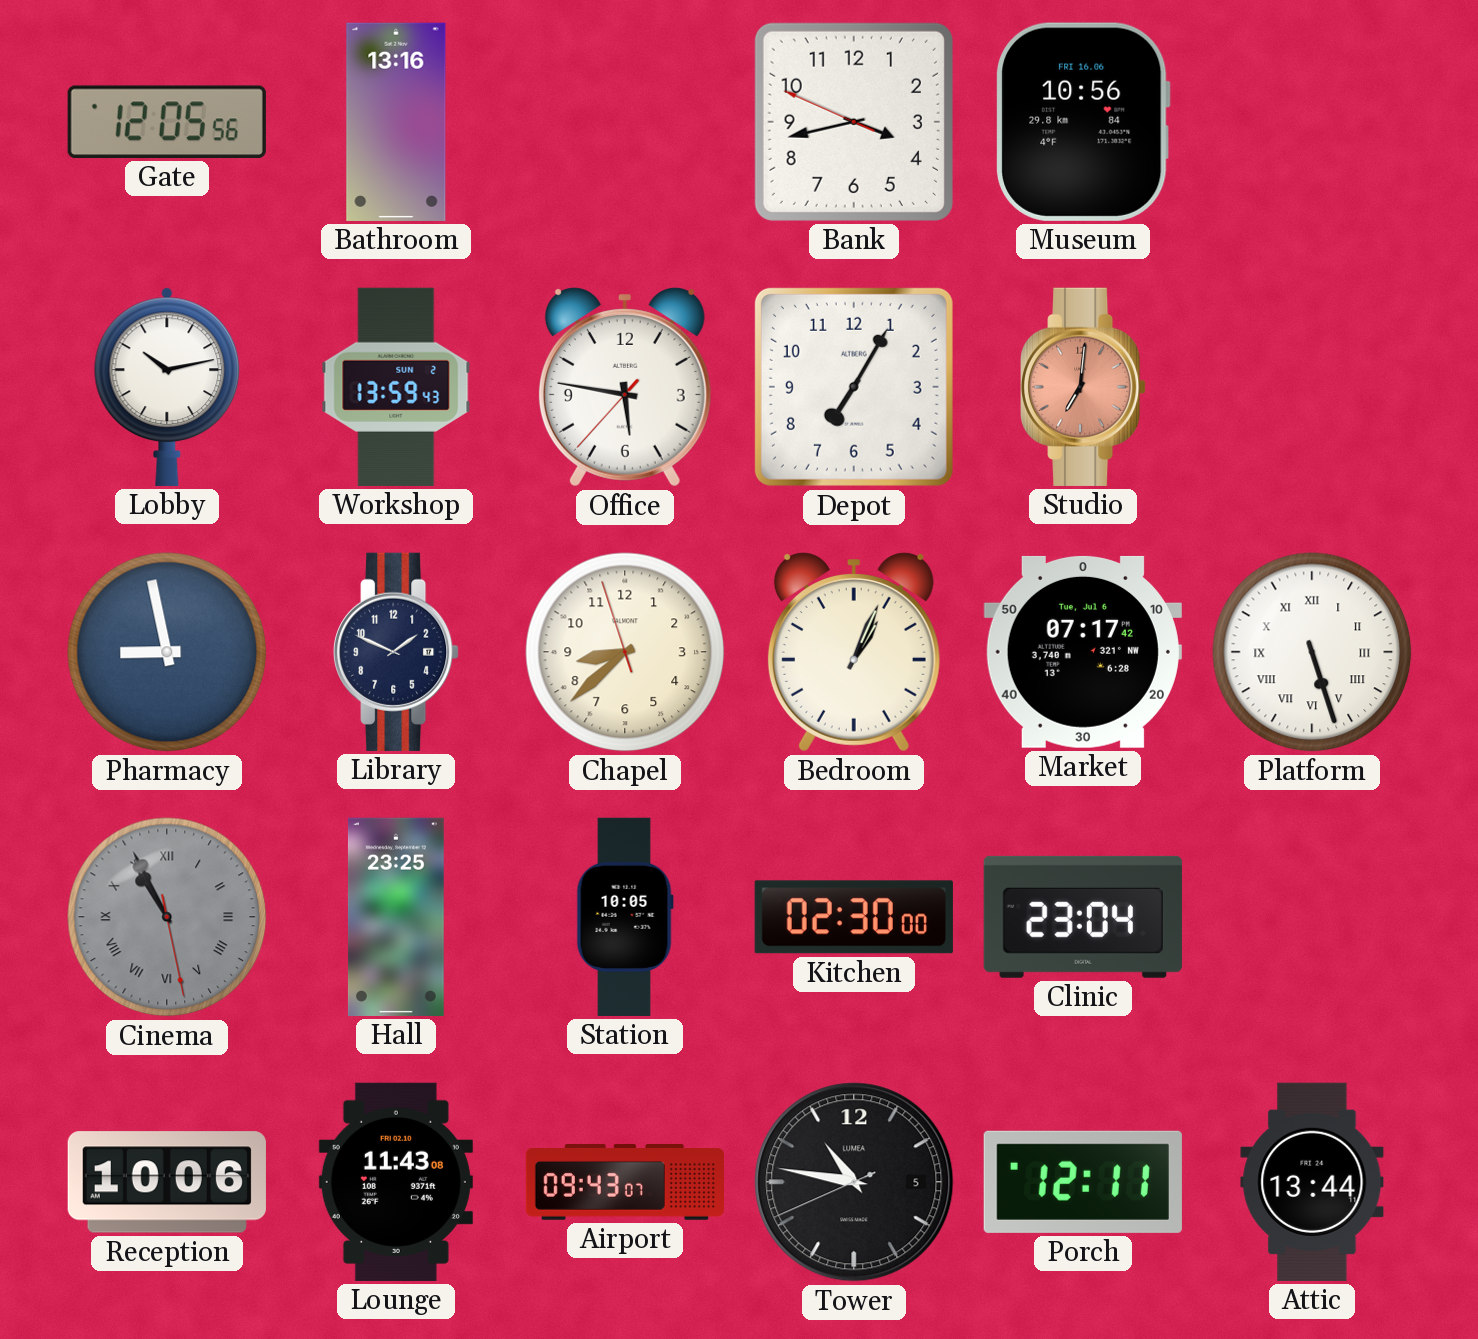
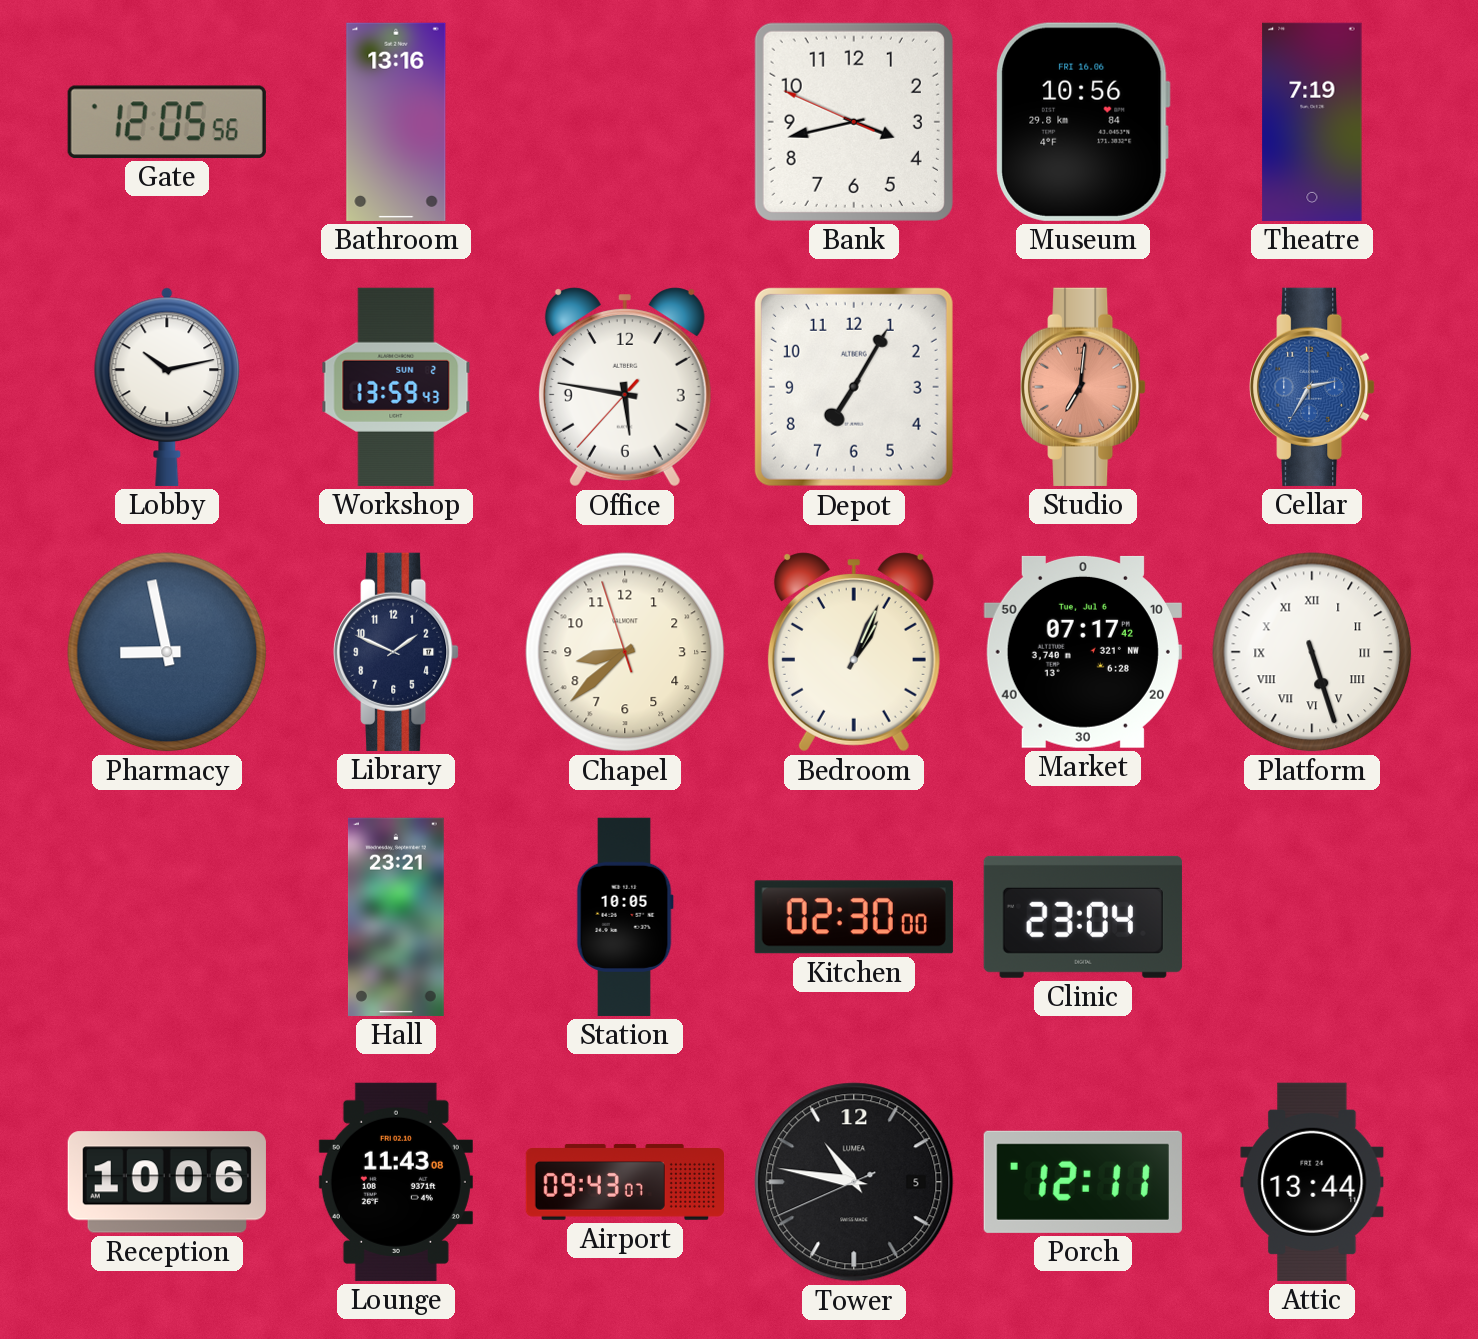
Theatre: none -> 7:19 (1312, 122)
Cellar: none -> 2:35 (1312, 387)
Cinema: 10:55 -> none (167, 917)
Hall: 23:25 -> 23:21 (396, 917)
